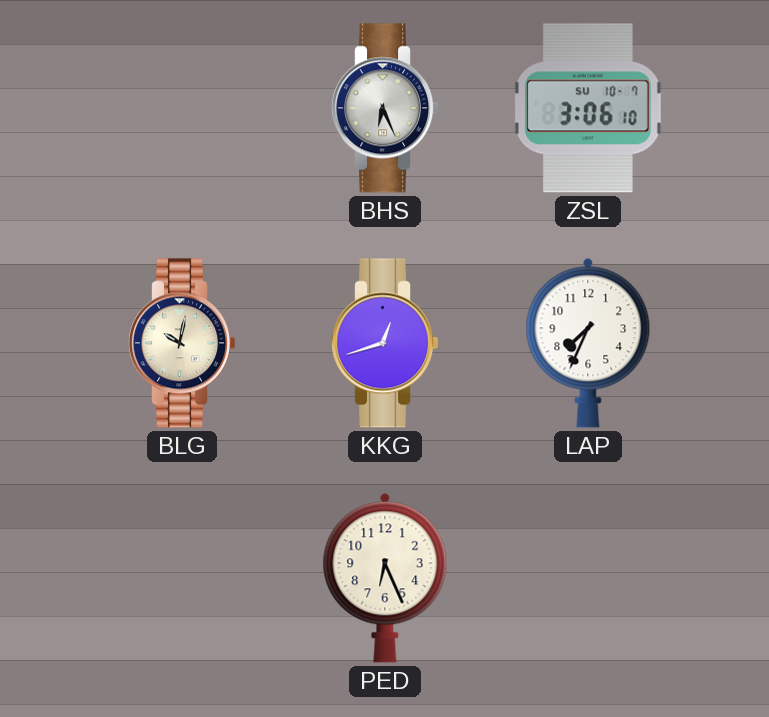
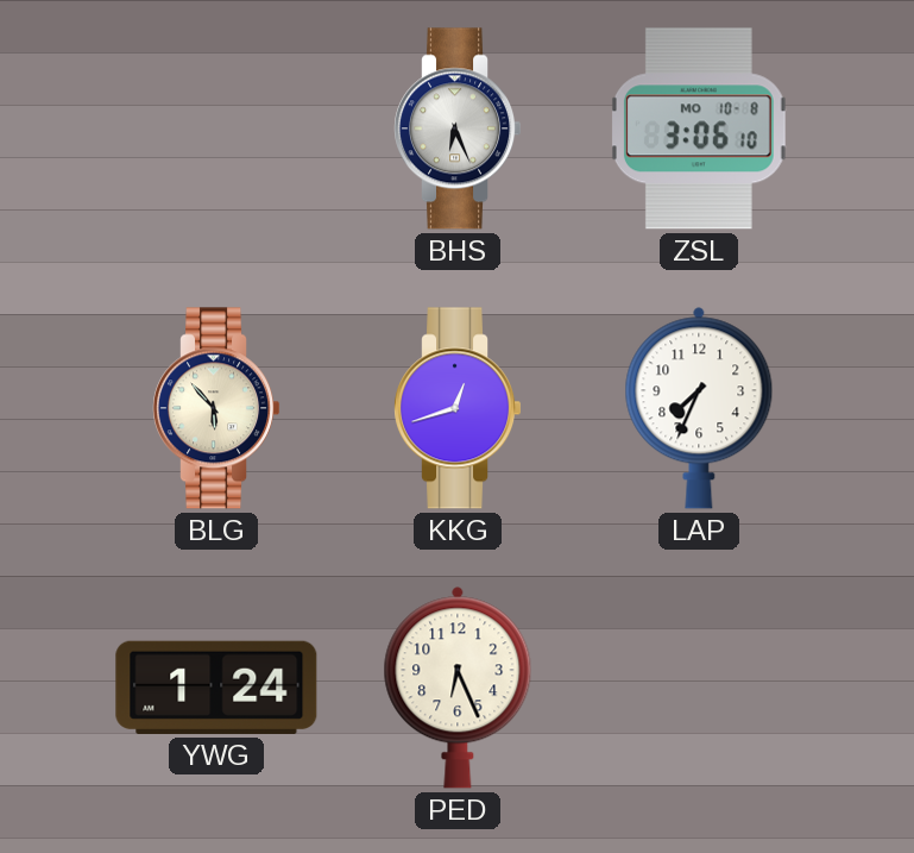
ZSL date: SU 10-7 -> MO 10-8 (699, 128)
BLG: 10:02 -> 5:53 (216, 408)
YWG: none -> 1:24 (216, 688)
